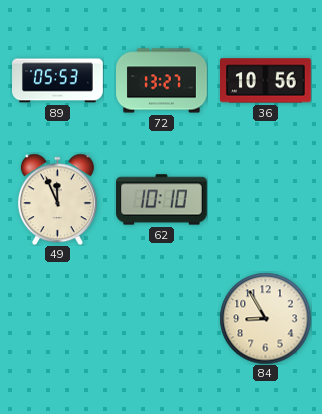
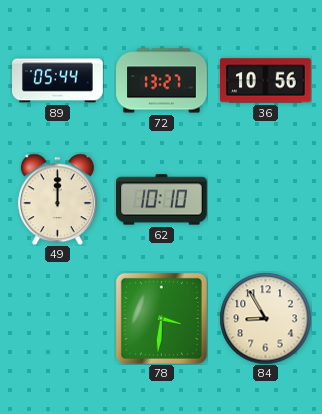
89: 05:53 -> 05:44 (58, 81)
49: 11:56 -> 12:00 (57, 199)
78: none -> 3:31 (161, 318)
